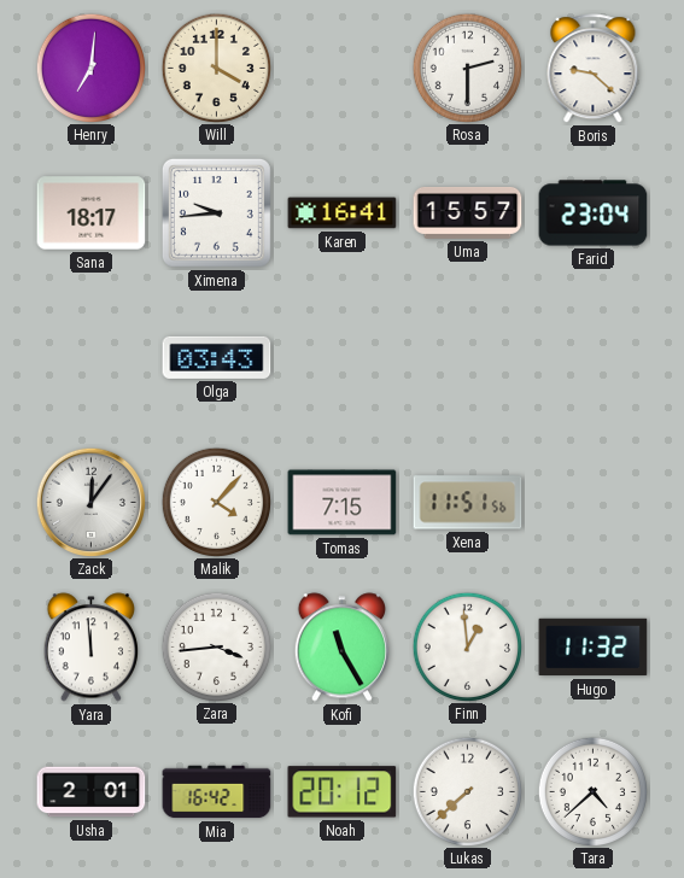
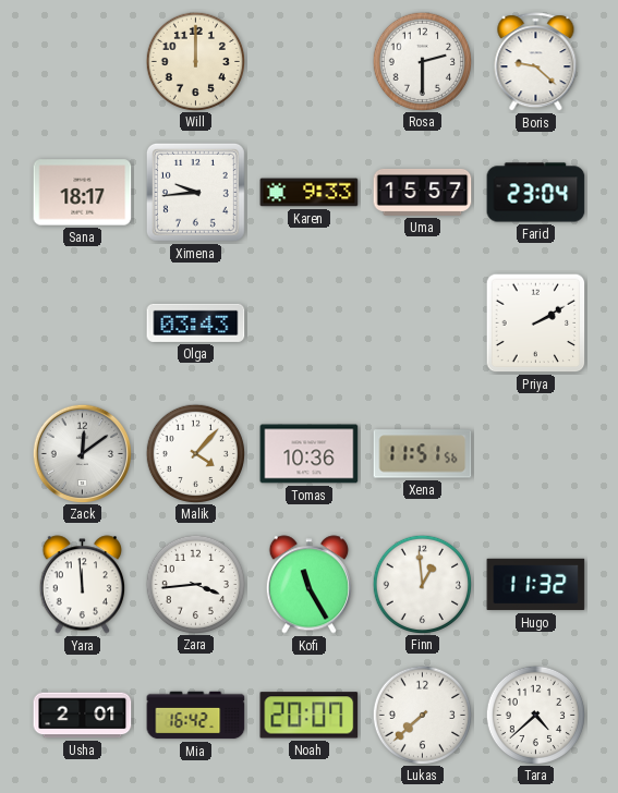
Henry: 7:01 -> none (90, 68)
Will: 4:00 -> 12:00 (195, 61)
Karen: 16:41 -> 9:33 (310, 193)
Priya: none -> 2:10 (536, 324)
Zack: 12:06 -> 12:09 (82, 453)
Tomas: 7:15 -> 10:36 (310, 454)
Noah: 20:12 -> 20:07 (310, 716)
